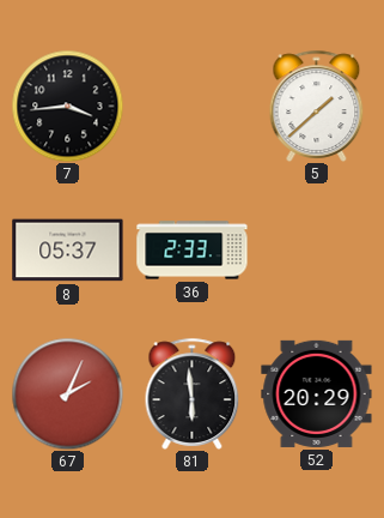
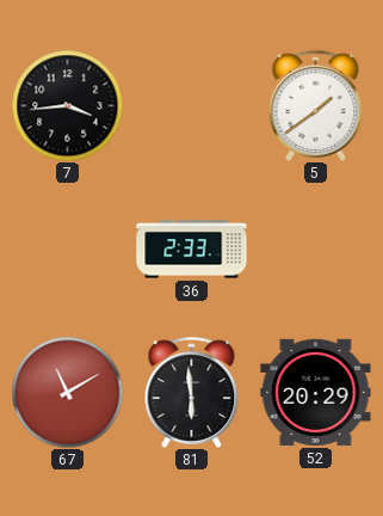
5: 1:38 -> 1:39 (316, 105)
8: 05:37 -> none (68, 251)
67: 2:04 -> 11:10 (67, 392)
